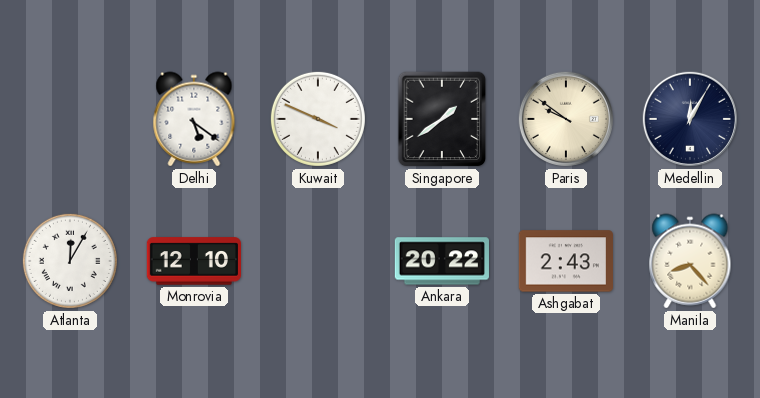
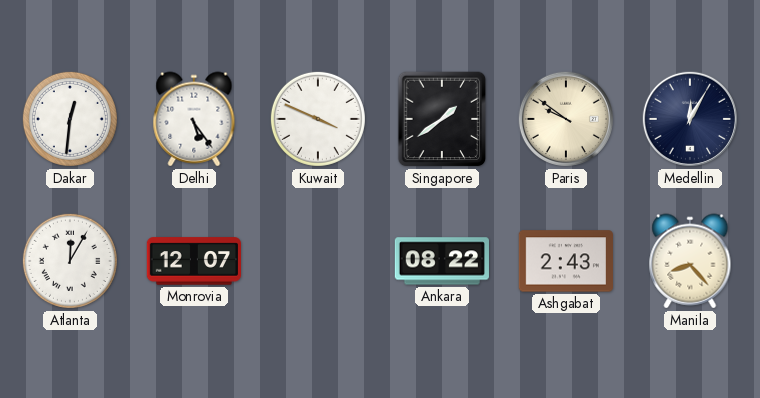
Dakar: none -> 12:31 (70, 119)
Delhi: 5:21 -> 5:24 (194, 119)
Monrovia: 12:10 -> 12:07 (193, 261)
Ankara: 20:22 -> 08:22 (442, 261)
